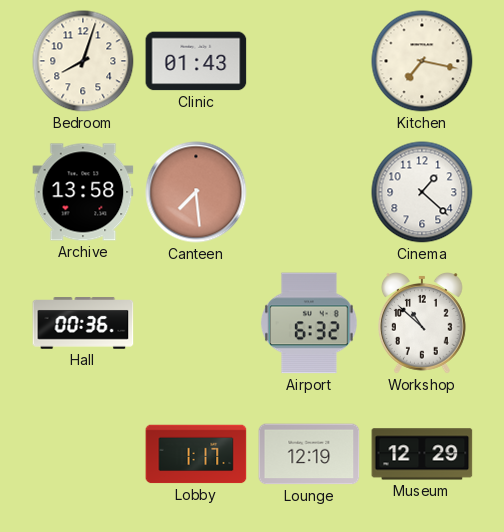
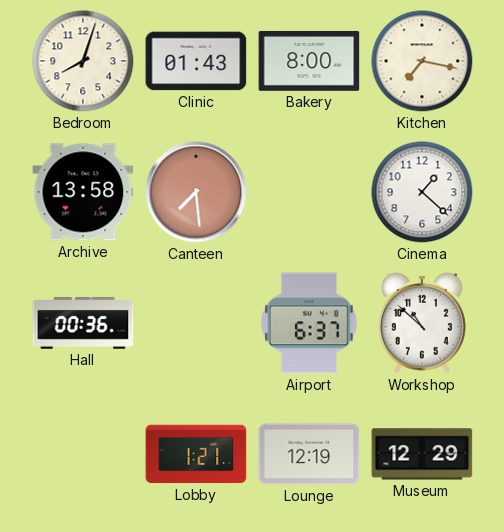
Bakery: none -> 8:00 (309, 61)
Airport: 6:32 -> 6:37 (310, 323)
Lobby: 1:17 -> 1:21 (196, 454)
